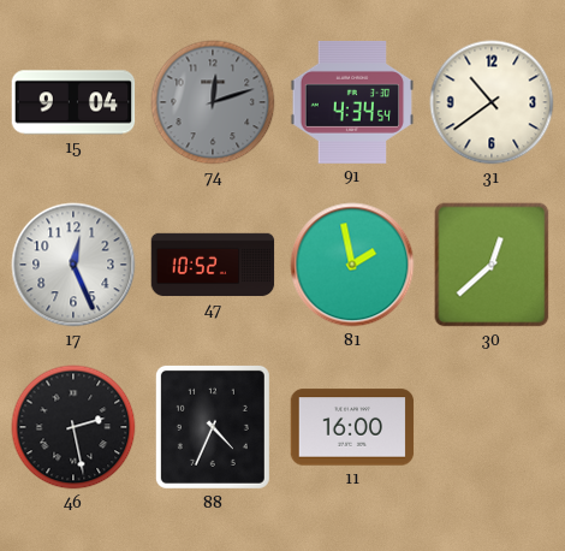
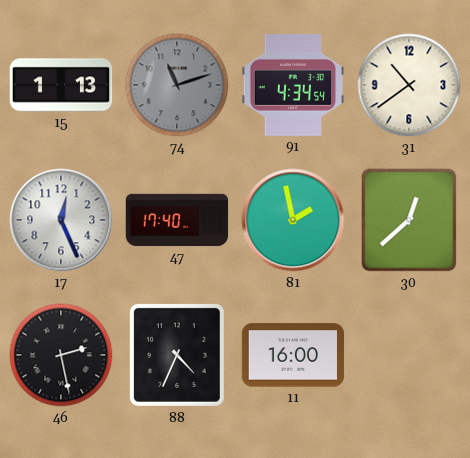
15: 9:04 -> 1:13 (61, 85)
74: 12:12 -> 11:12 (177, 85)
47: 10:52 -> 17:40 (177, 220)
